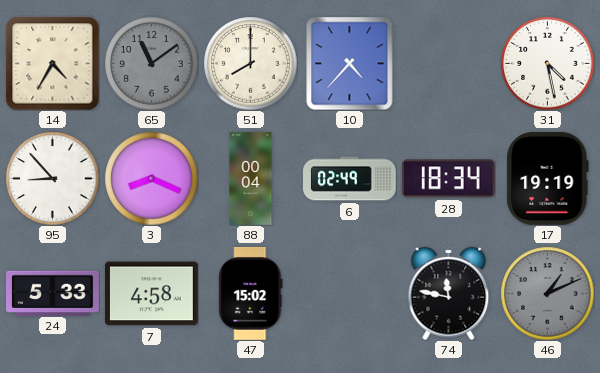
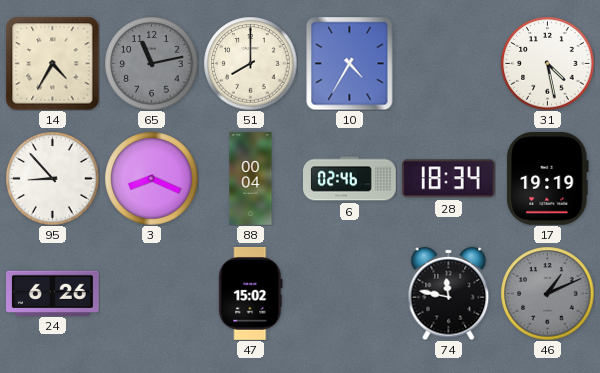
65: 11:09 -> 11:13 (151, 63)
10: 4:37 -> 4:35 (350, 63)
6: 02:49 -> 02:46 (350, 179)
24: 5:33 -> 6:26 (53, 293)
7: 4:58 -> none (151, 294)
